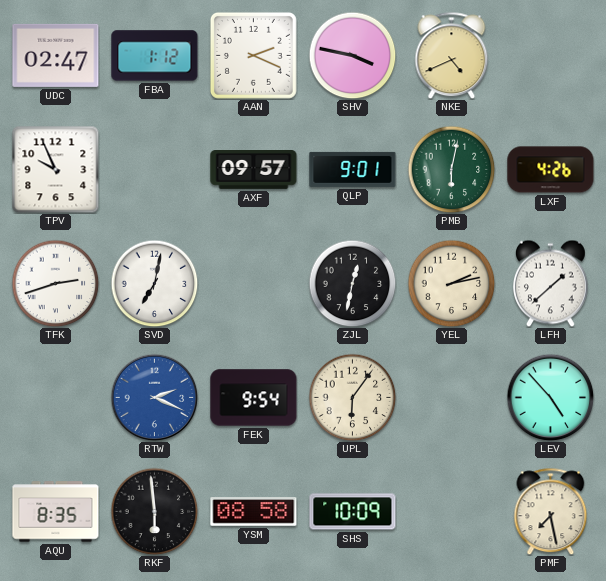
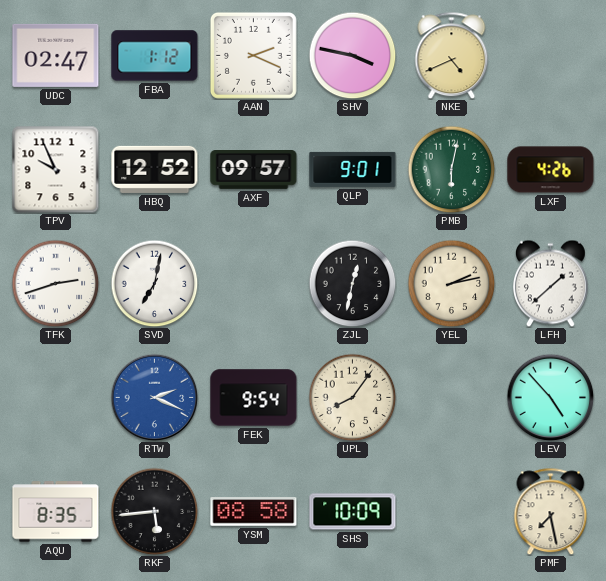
HBQ: none -> 12:52 (155, 169)
UPL: 6:06 -> 8:06 (352, 397)
RKF: 5:59 -> 5:44 (154, 511)
